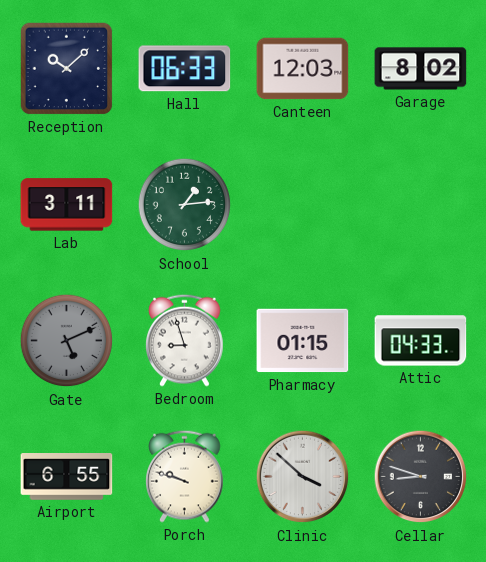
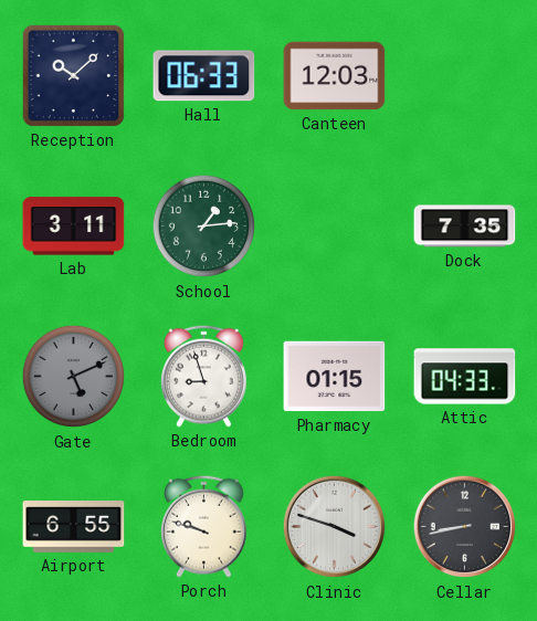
Garage: 8:02 -> none (421, 69)
Dock: none -> 7:35 (465, 227)
Clinic: 3:52 -> 3:48 (335, 527)
Cellar: 8:48 -> 8:43 (465, 527)
